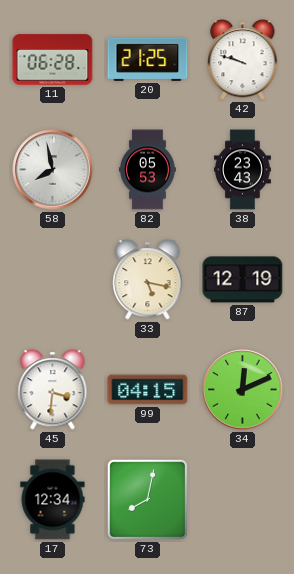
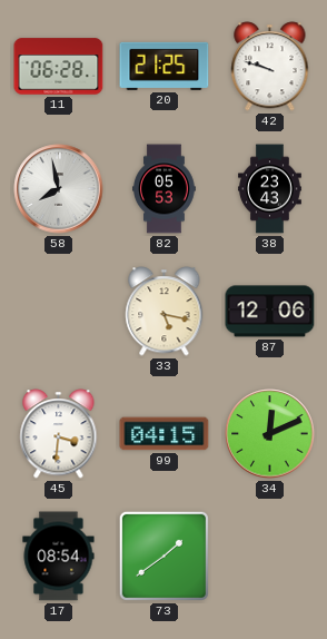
87: 12:19 -> 12:06 (270, 312)
17: 12:34 -> 08:54 (59, 557)
73: 8:02 -> 1:39 (163, 556)
